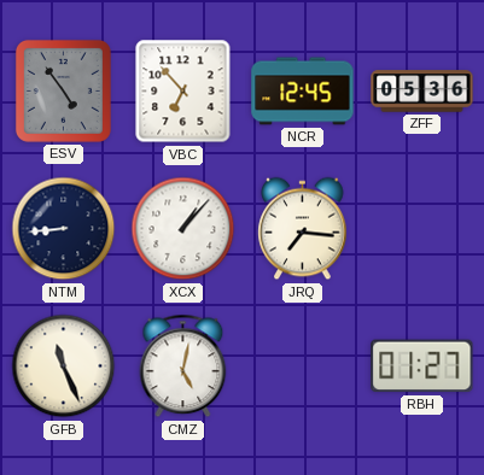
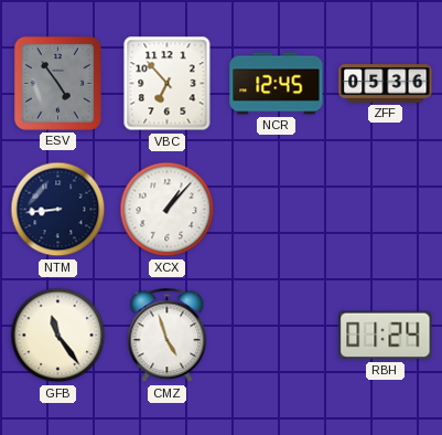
JRQ: 7:16 -> none (303, 229)
GFB: 11:26 -> 11:24 (58, 336)
CMZ: 5:02 -> 4:57 (168, 336)
RBH: 01:27 -> 01:24 (386, 336)
